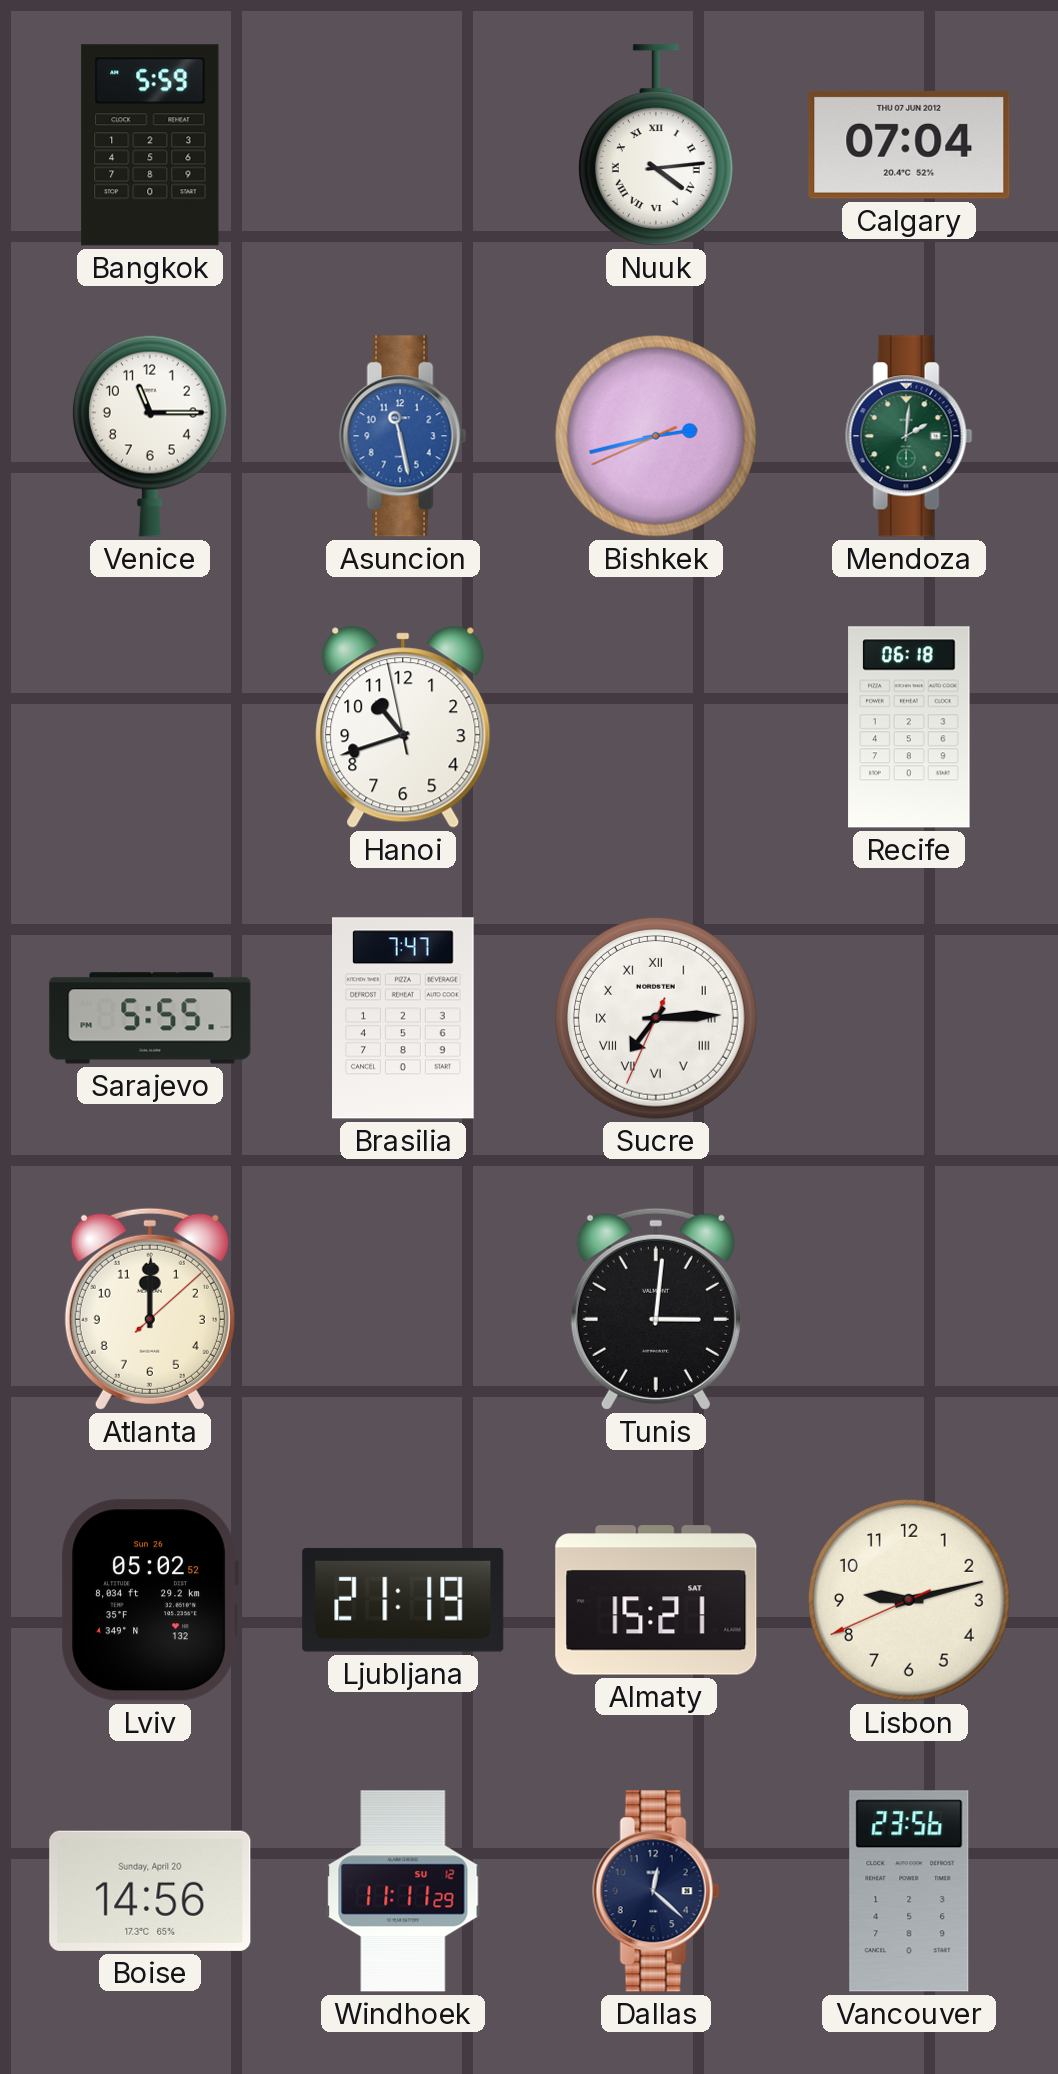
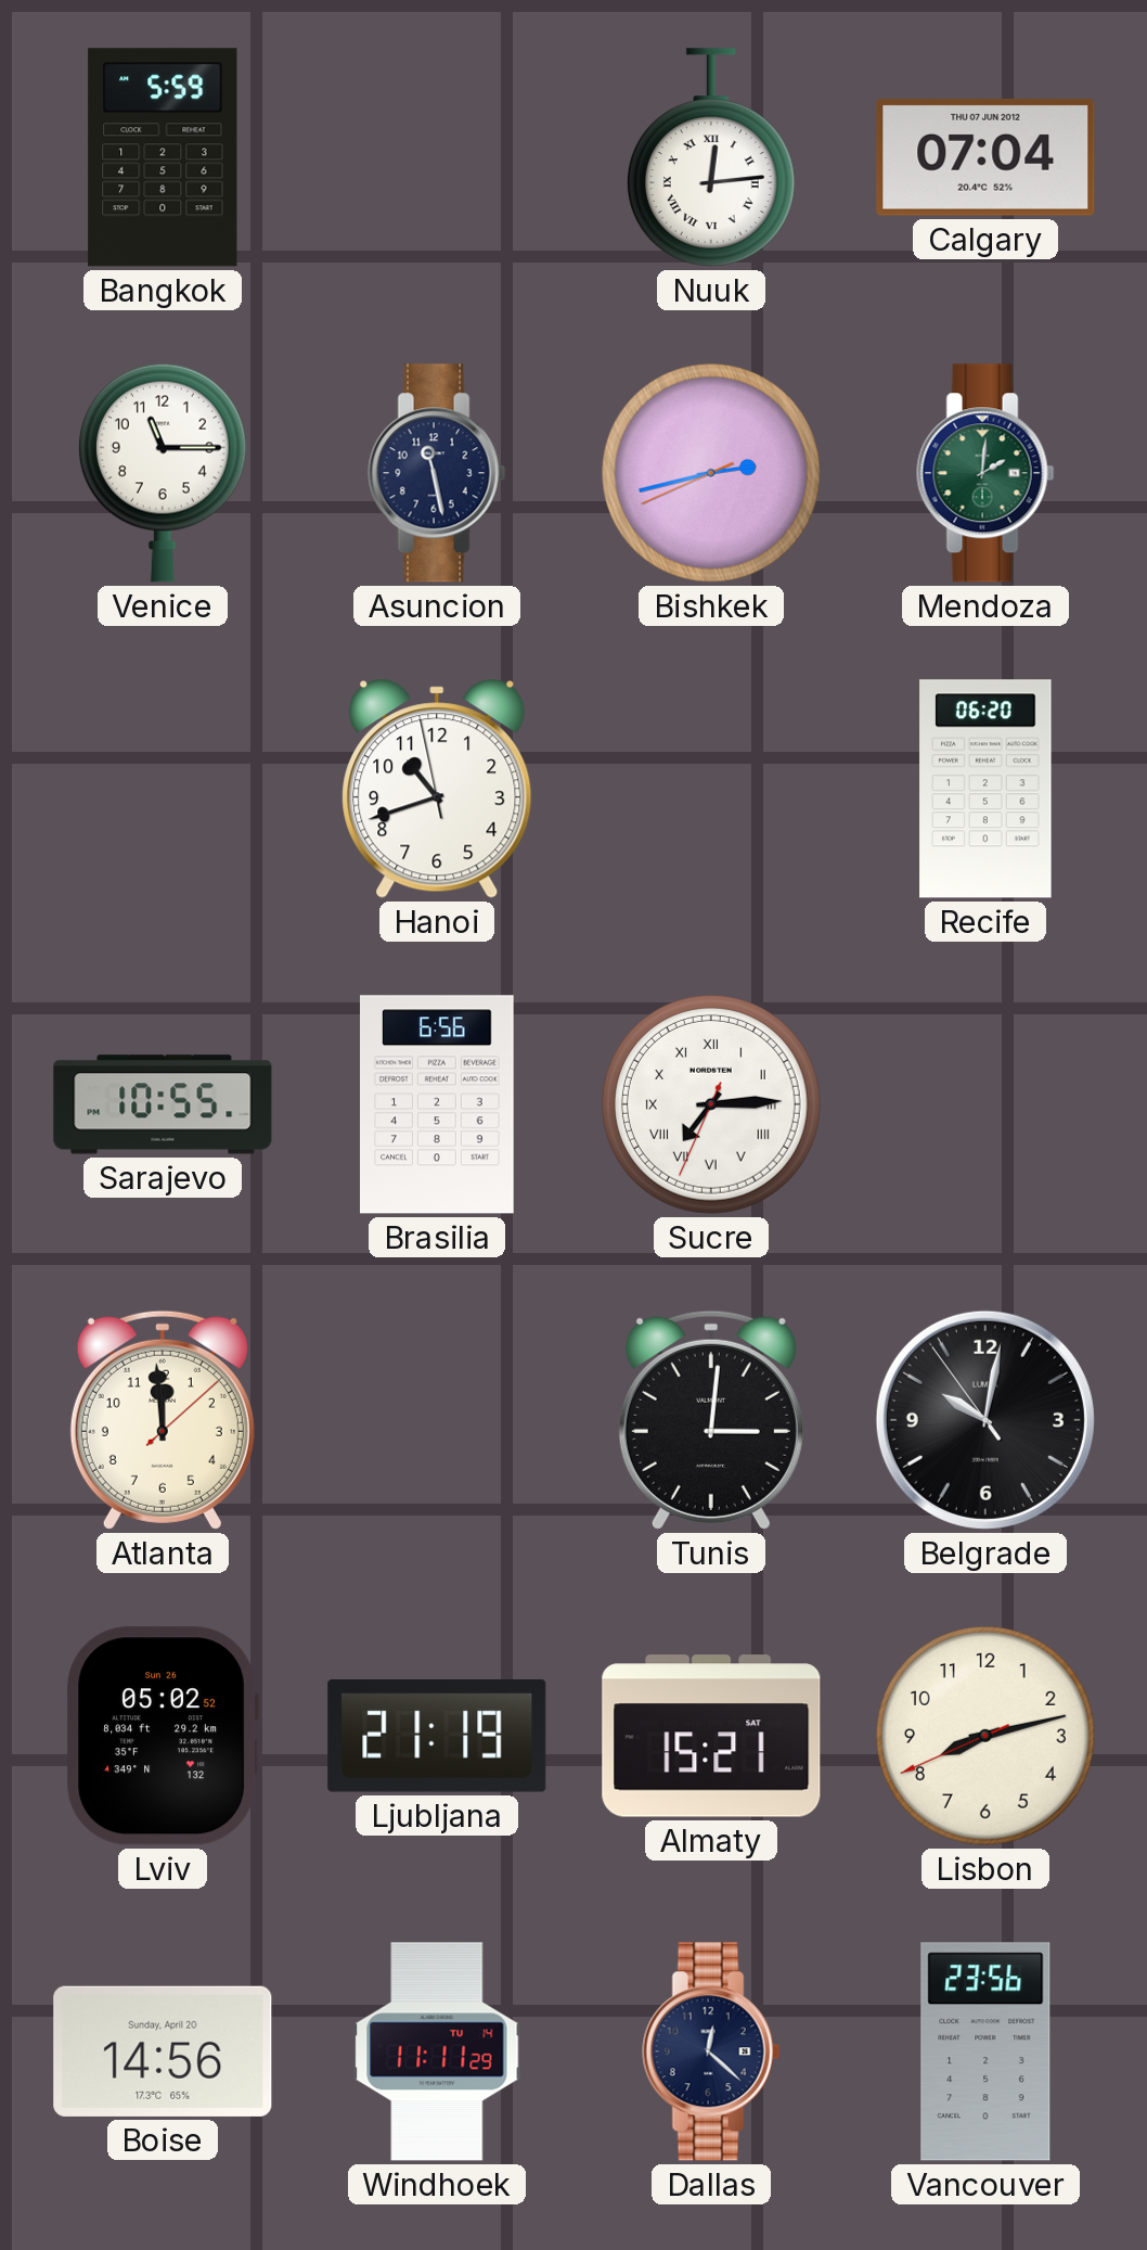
Nuuk: 4:14 -> 12:14 (711, 157)
Asuncion dial: blue -> navy (437, 473)
Recife: 06:18 -> 06:20 (985, 789)
Sarajevo: 5:55 -> 10:55 (163, 1104)
Brasilia: 7:47 -> 6:56 (438, 1104)
Atlanta: 12:00 -> 11:59 (163, 1420)
Belgrade: none -> 10:01 (985, 1420)
Lisbon: 9:12 -> 8:12 (985, 1736)
Windhoek date: SU 12 -> TU 14 (437, 2051)
